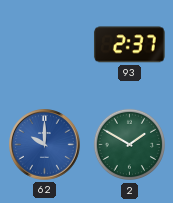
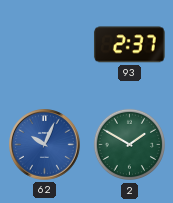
62: 10:00 -> 10:04 (45, 145)
